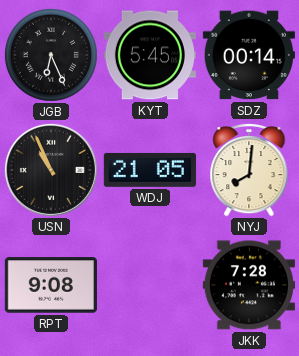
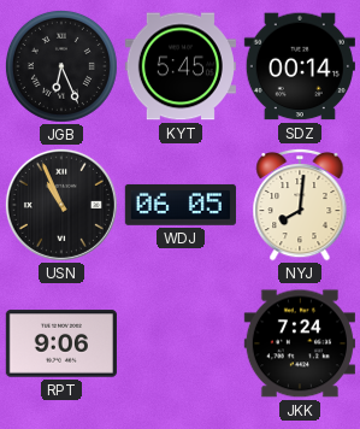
WDJ: 21:05 -> 06:05 (181, 205)
RPT: 9:08 -> 9:06 (61, 343)
JKK: 7:28 -> 7:24 (300, 343)
